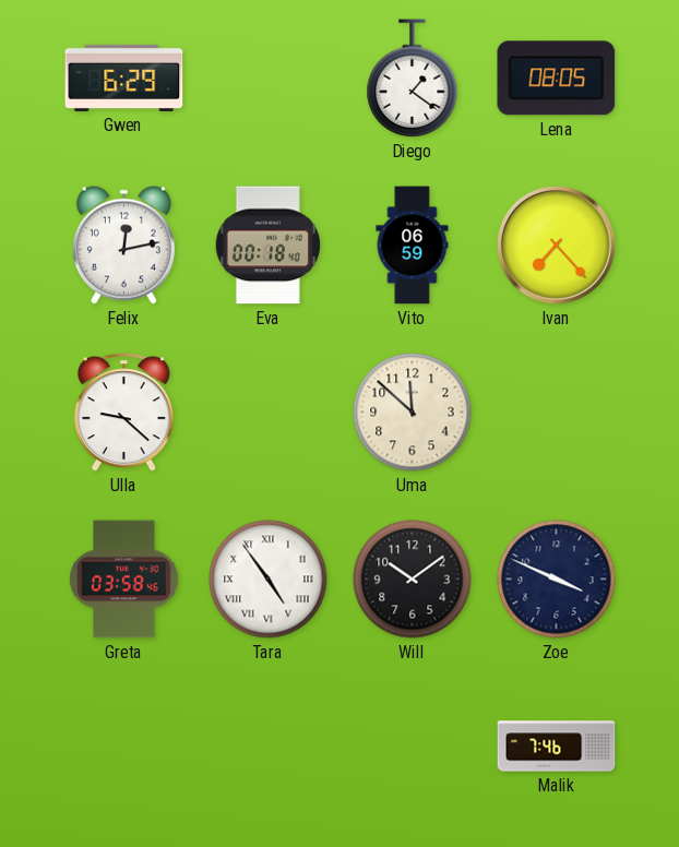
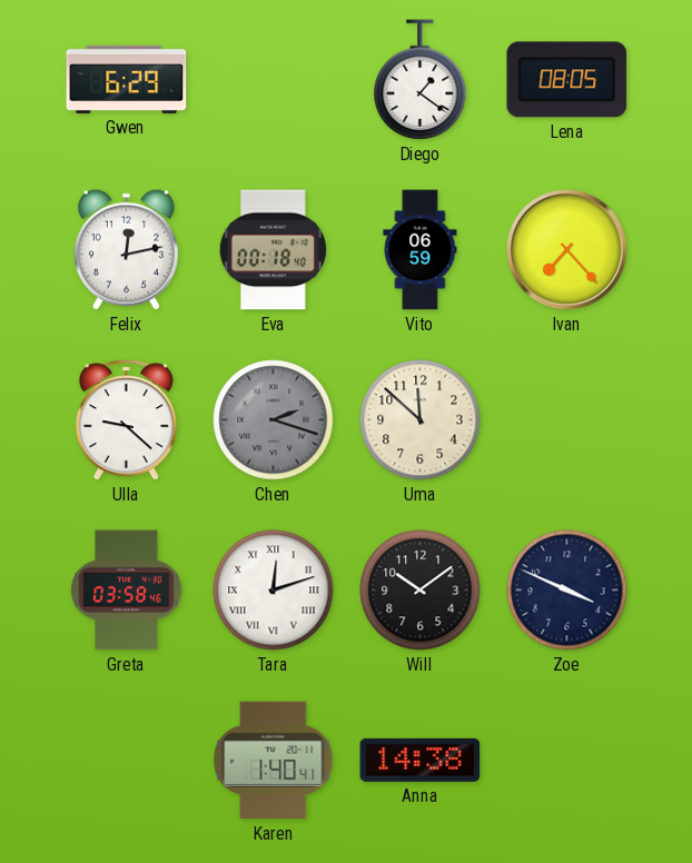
Chen: none -> 2:18 (274, 420)
Tara: 4:54 -> 12:12 (274, 591)
Karen: none -> 1:40 (274, 761)
Anna: none -> 14:38 (421, 760)
Malik: 7:46 -> none (557, 747)
